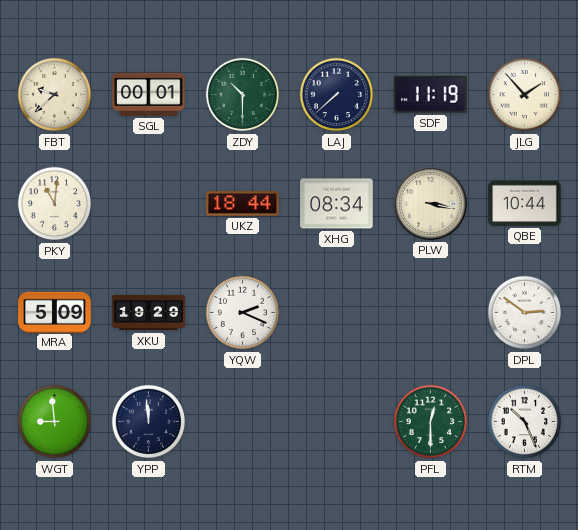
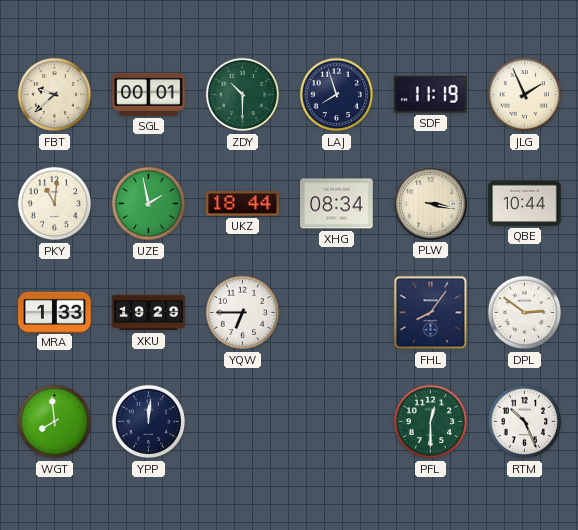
LAJ: 7:38 -> 7:57 (337, 95)
JLG: 1:53 -> 1:56 (525, 95)
UZE: none -> 1:58 (149, 204)
MRA: 5:09 -> 1:33 (55, 312)
YQW: 2:19 -> 6:45 (243, 313)
FHL: none -> 8:06 (431, 313)
WGT: 8:59 -> 7:59 (55, 422)
YPP: 11:59 -> 12:01 (149, 422)
